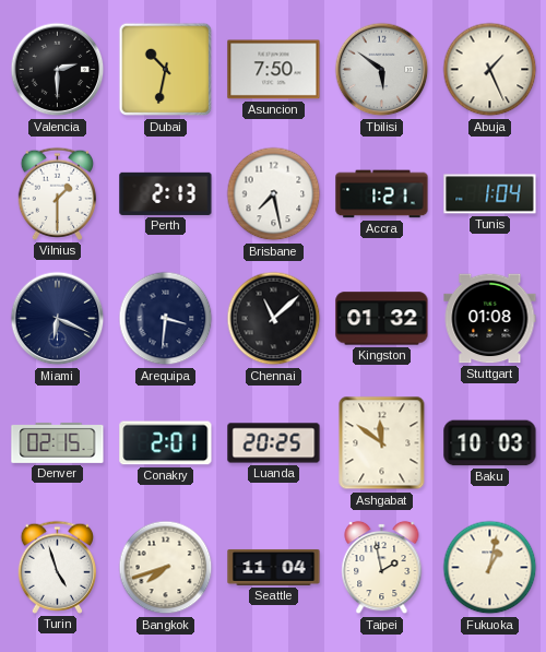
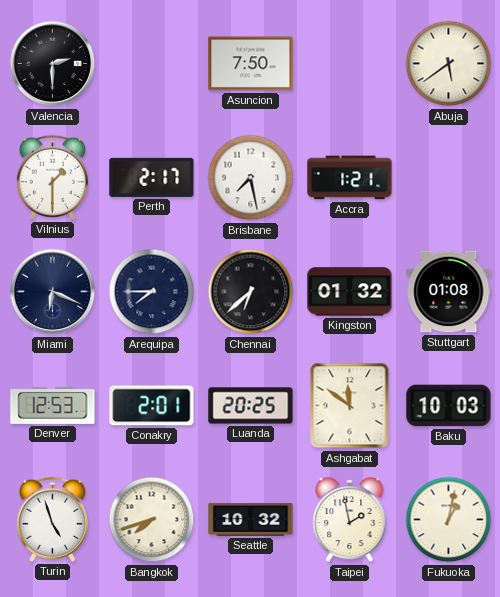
Dubai: 10:32 -> none (166, 70)
Tbilisi: 5:51 -> none (382, 70)
Abuja: 1:26 -> 5:39 (449, 64)
Perth: 2:13 -> 2:17 (152, 177)
Tunis: 1:04 -> none (490, 194)
Arequipa: 3:31 -> 7:45 (152, 292)
Chennai: 11:08 -> 6:38 (251, 292)
Denver: 02:15 -> 12:53 (53, 405)
Seattle: 11:04 -> 10:32 (251, 519)
